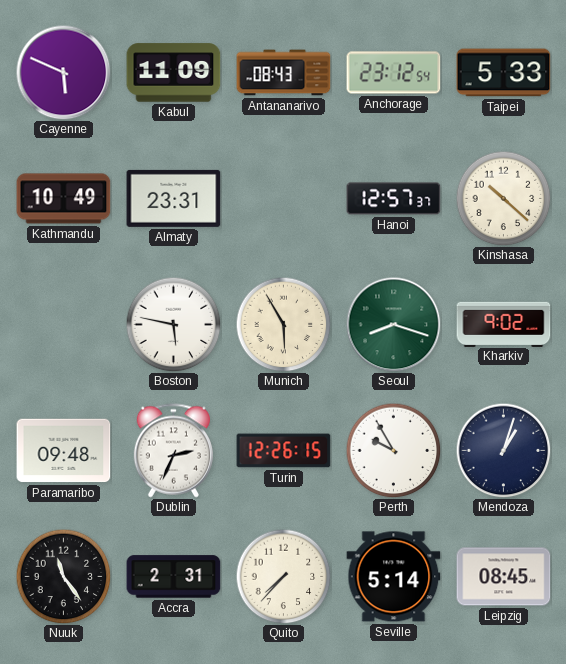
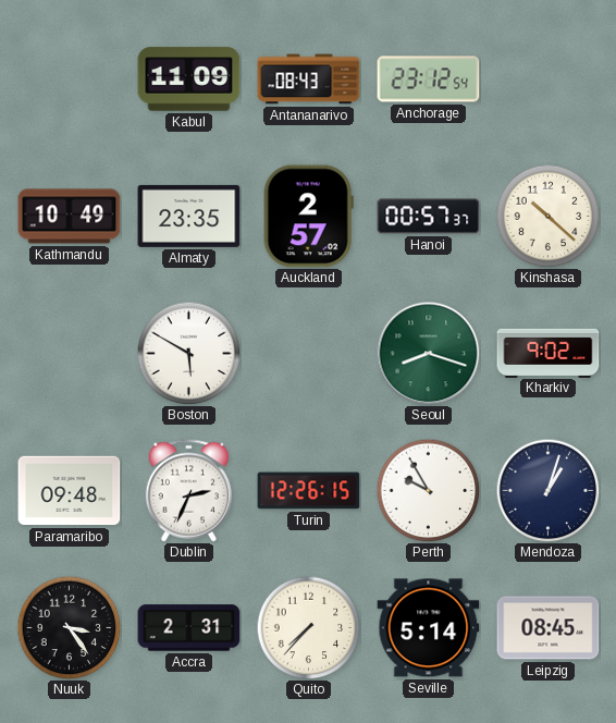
Cayenne: 5:49 -> none (63, 72)
Taipei: 5:33 -> none (504, 73)
Almaty: 23:31 -> 23:35 (189, 216)
Auckland: none -> 2:57 (308, 217)
Hanoi: 12:57 -> 00:57 (429, 217)
Boston: 5:47 -> 5:50 (188, 353)
Munich: 5:55 -> none (283, 324)
Nuuk: 11:24 -> 3:24 (69, 627)
